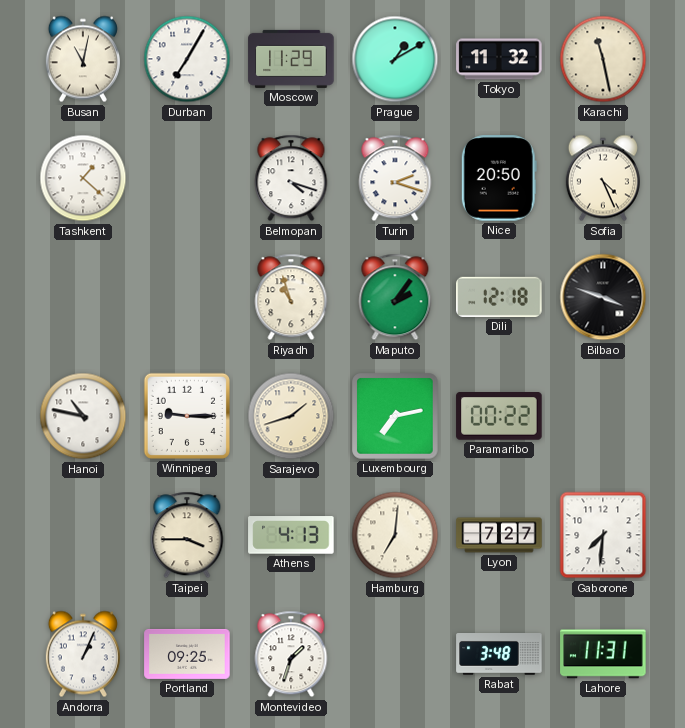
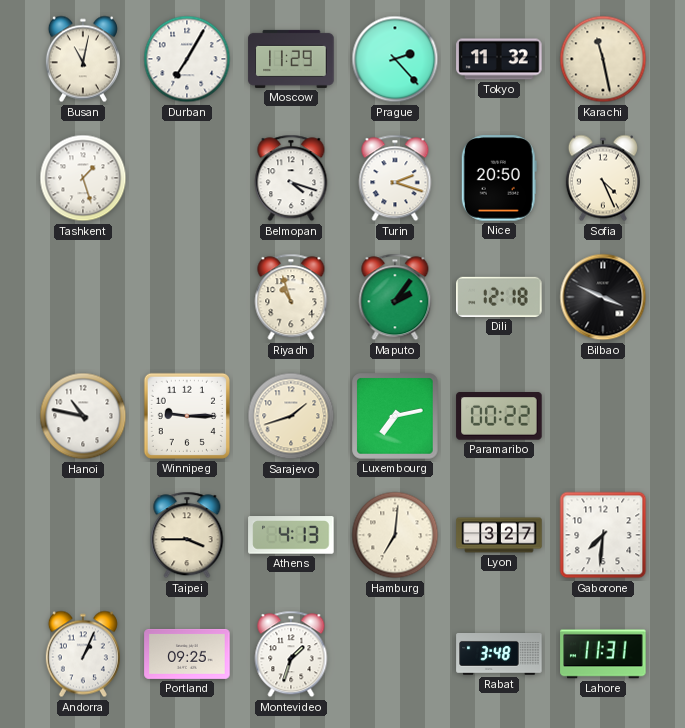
Prague: 1:10 -> 2:23 (395, 59)
Tashkent: 1:22 -> 1:27 (83, 178)
Bilbao: 3:48 -> 3:49 (603, 297)
Lyon: 7:27 -> 3:27 (499, 535)
